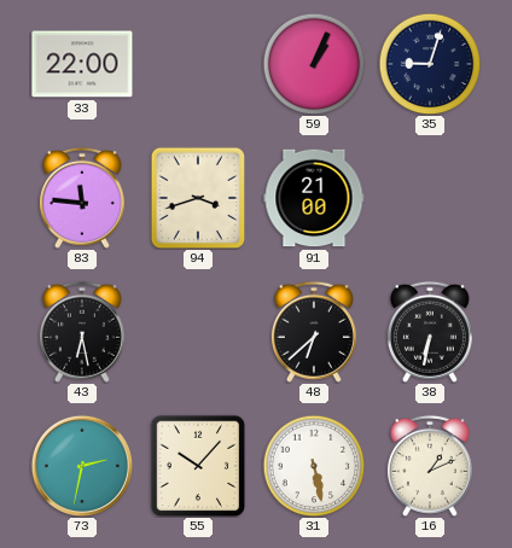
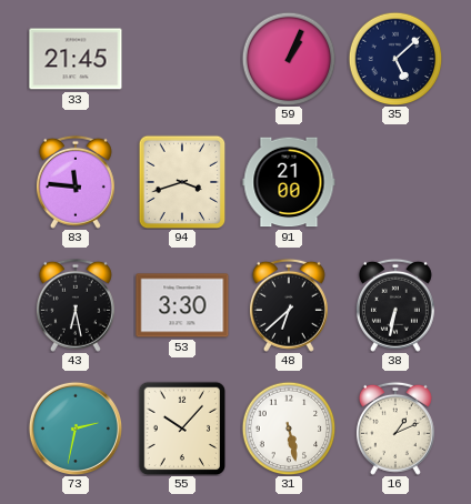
33: 22:00 -> 21:45 (76, 59)
35: 9:03 -> 5:08 (395, 59)
53: none -> 3:30 (182, 305)
